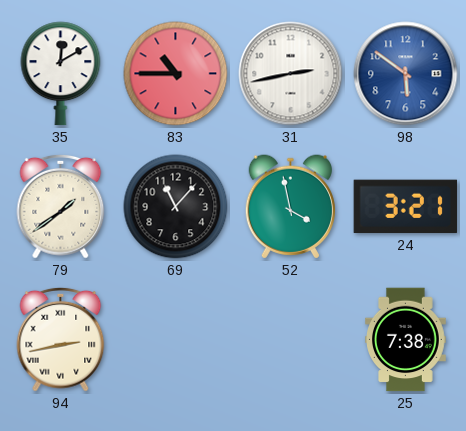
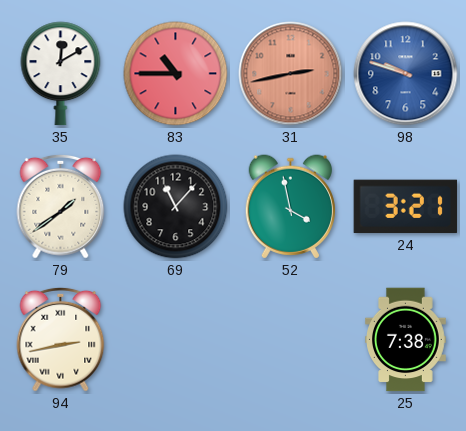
31 dial: white -> salmon (291, 74)
98: 5:51 -> 9:48 (406, 74)
